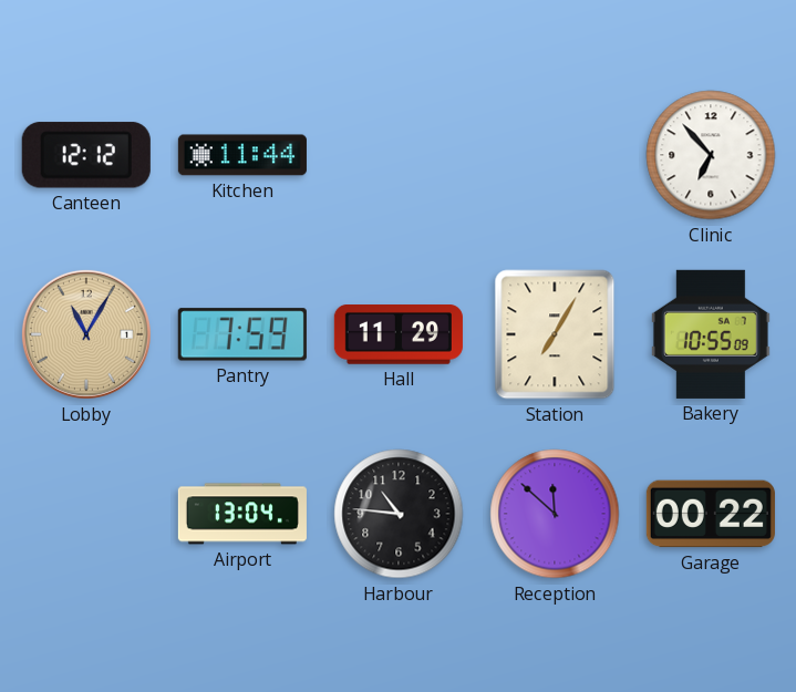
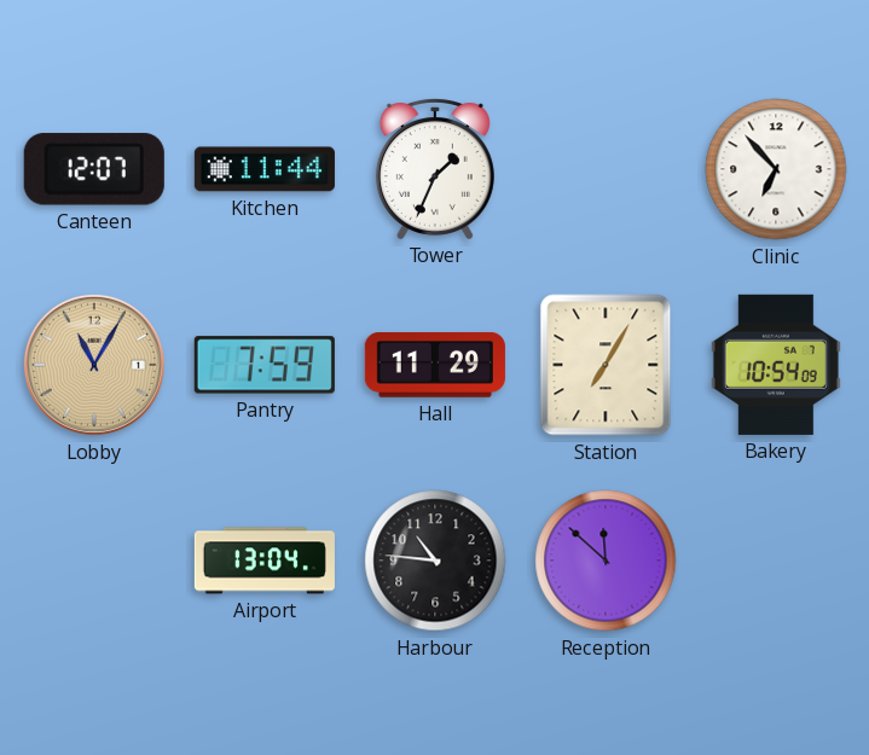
Canteen: 12:12 -> 12:07 (94, 169)
Tower: none -> 1:34 (435, 169)
Bakery: 10:55 -> 10:54 (776, 365)
Garage: 00:22 -> none (711, 514)
